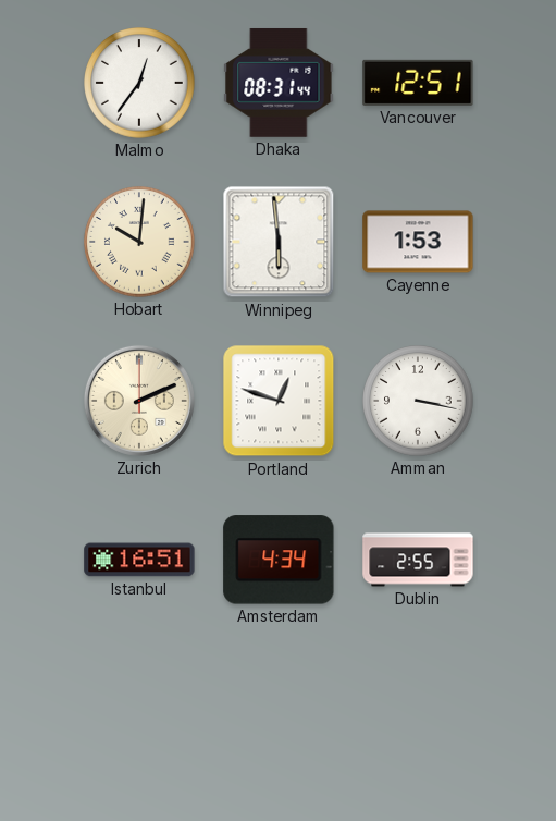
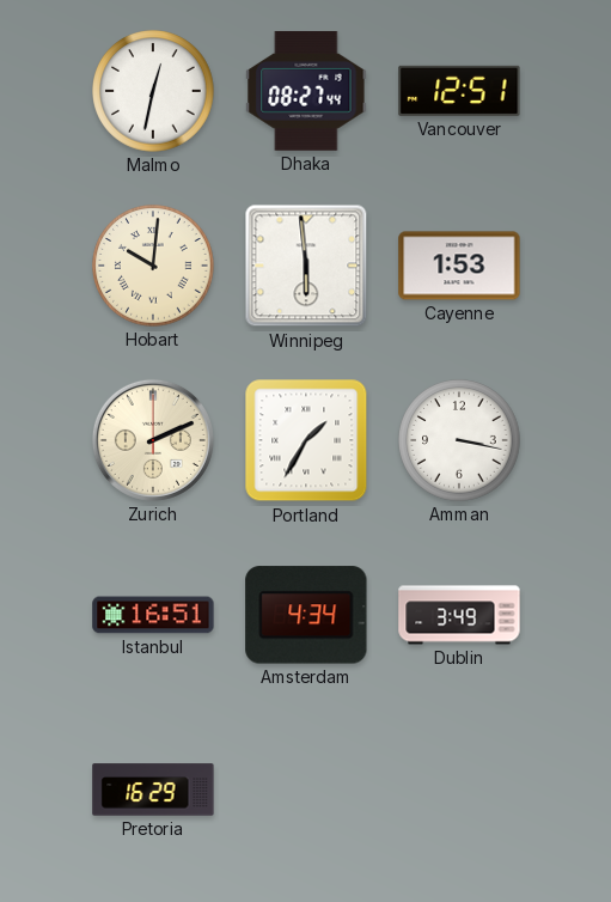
Malmo: 12:36 -> 12:32 (153, 91)
Dhaka: 08:31 -> 08:27 (306, 91)
Portland: 12:48 -> 1:35 (306, 440)
Dublin: 2:55 -> 3:49 (459, 615)
Pretoria: none -> 16:29 (153, 790)
